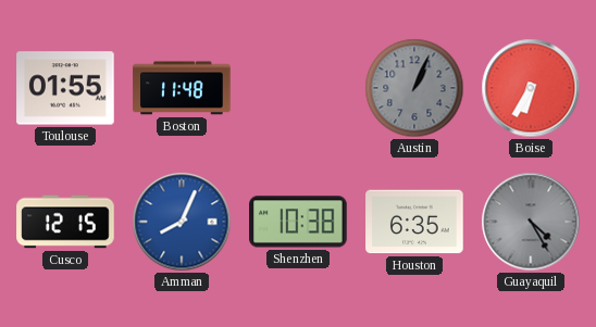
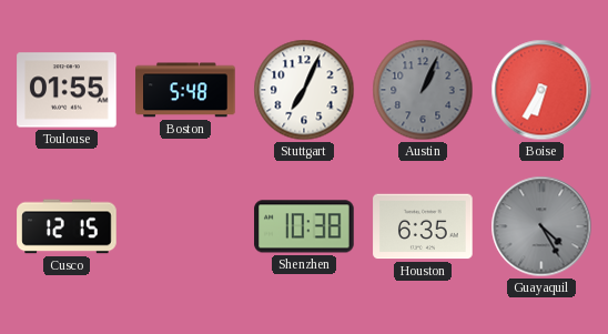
Boston: 11:48 -> 5:48 (185, 90)
Stuttgart: none -> 7:04 (304, 90)
Amman: 8:04 -> none (182, 222)
